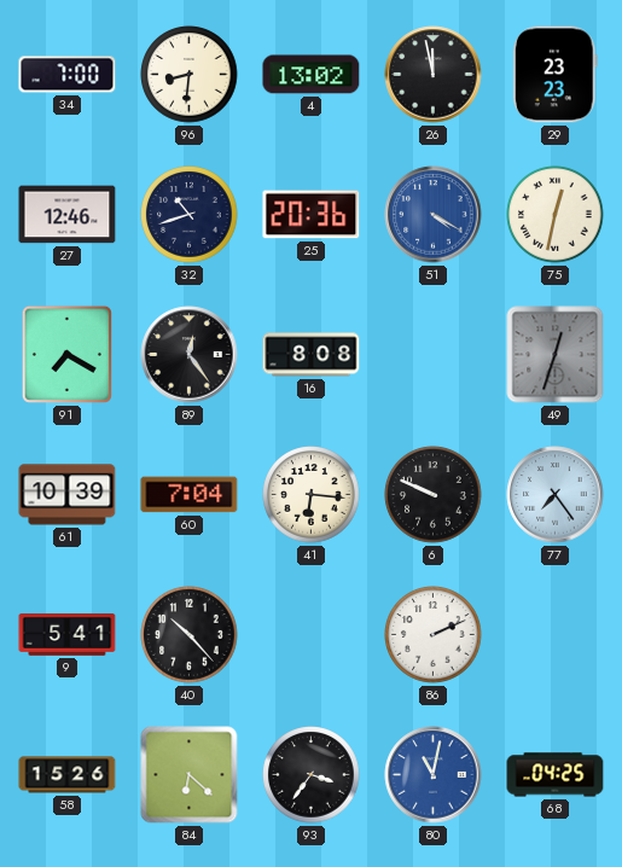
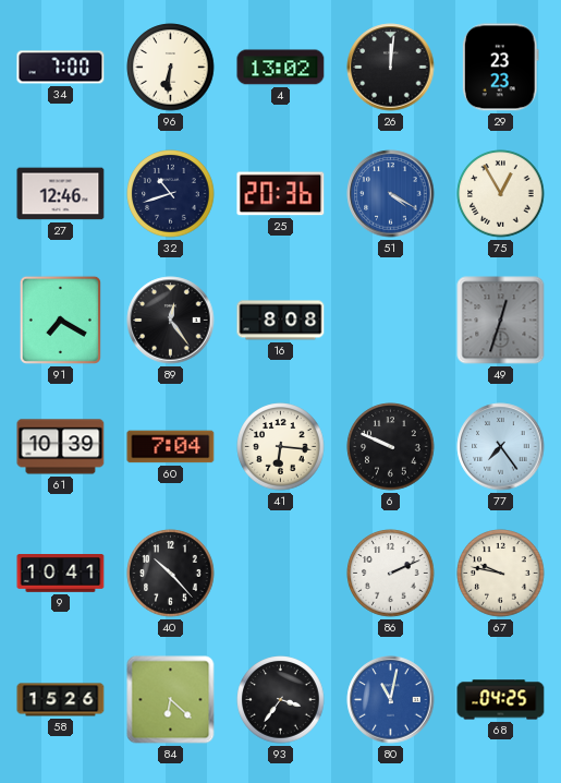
96: 8:31 -> 6:31 (171, 68)
26: 11:58 -> 12:01 (391, 68)
75: 12:32 -> 12:55 (501, 194)
9: 5:41 -> 10:41 (61, 574)
67: none -> 9:47 (501, 574)
